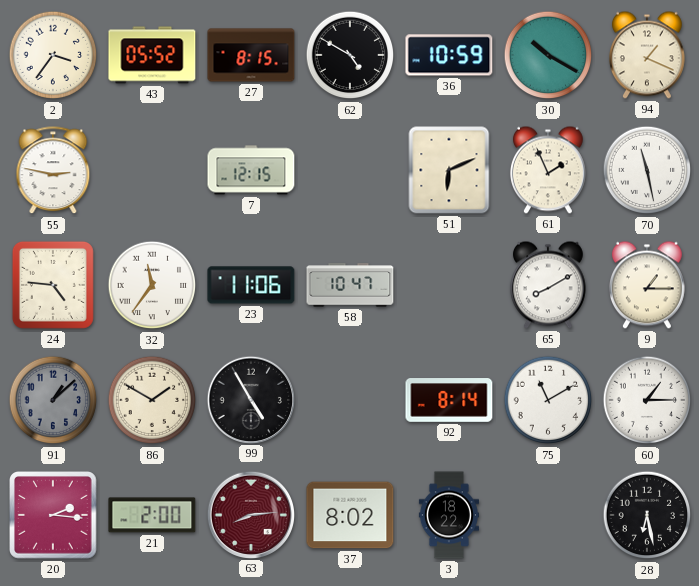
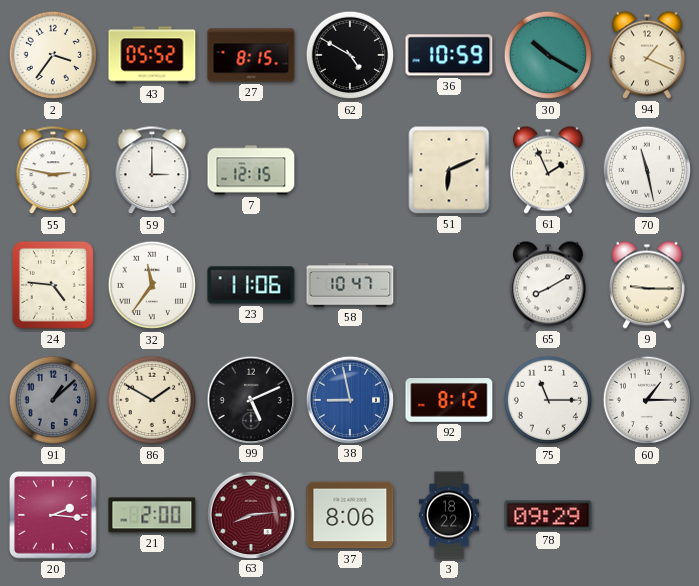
59: none -> 3:00 (152, 171)
9: 1:15 -> 9:15 (647, 285)
99: 4:55 -> 5:11 (250, 399)
38: none -> 8:58 (349, 399)
92: 8:14 -> 8:12 (449, 400)
75: 11:10 -> 11:15 (548, 400)
37: 8:02 -> 8:06 (350, 515)
78: none -> 09:29 (548, 515)
28: 6:28 -> none (647, 515)
